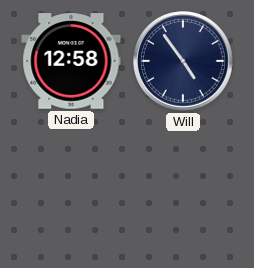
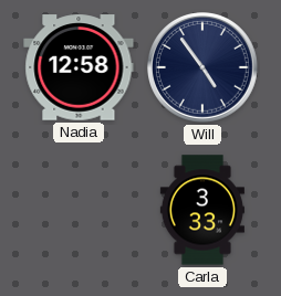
Carla: none -> 3:33 (202, 210)
